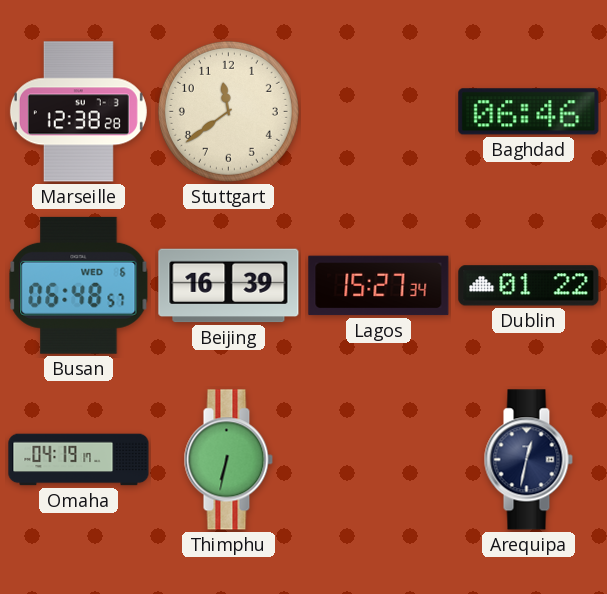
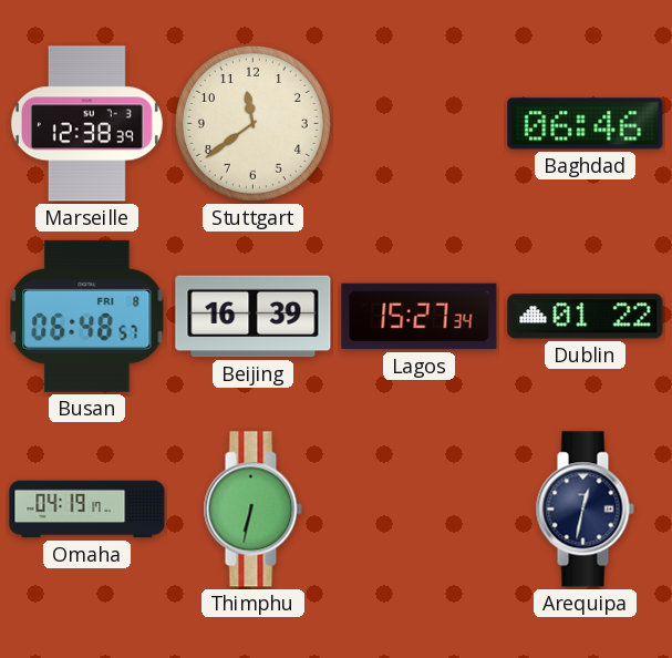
Marseille: 12:38:28 -> 12:38:39 (86, 124)
Busan date: WED 6 -> FRI 8 (87, 316)
